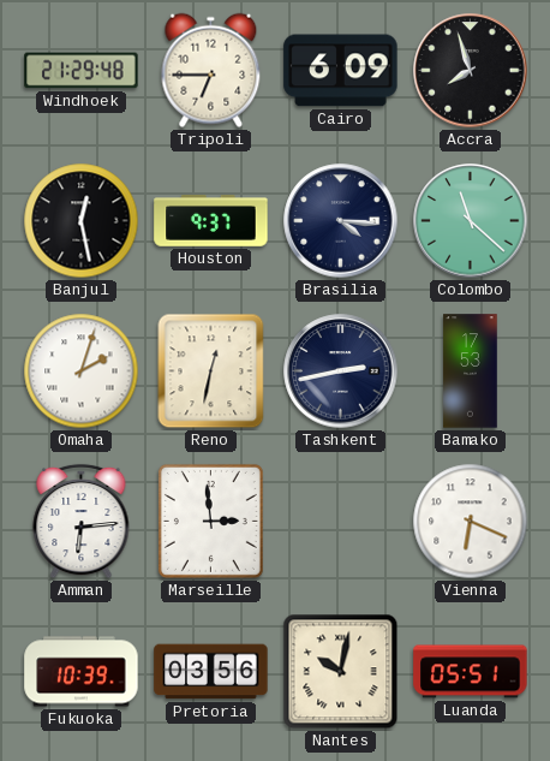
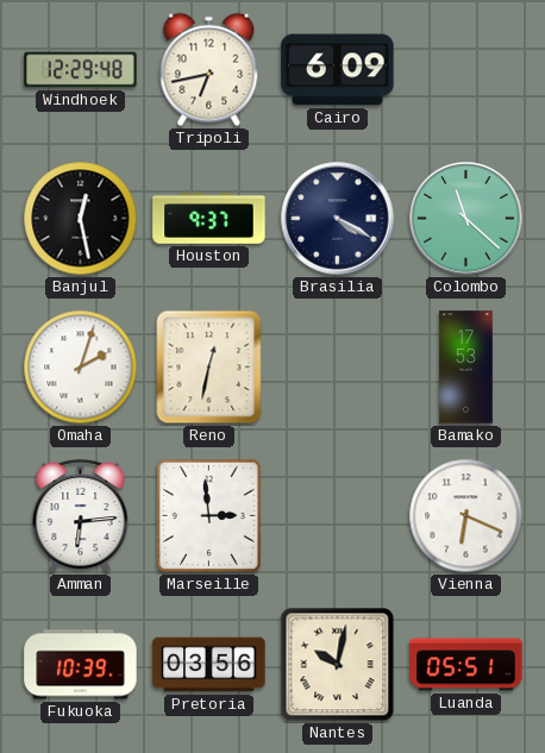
Windhoek: 21:29 -> 12:29 (81, 70)
Tripoli: 6:45 -> 6:43 (209, 70)
Accra: 7:57 -> none (471, 71)
Brasilia: 4:16 -> 4:20 (338, 219)
Tashkent: 2:43 -> none (341, 371)
